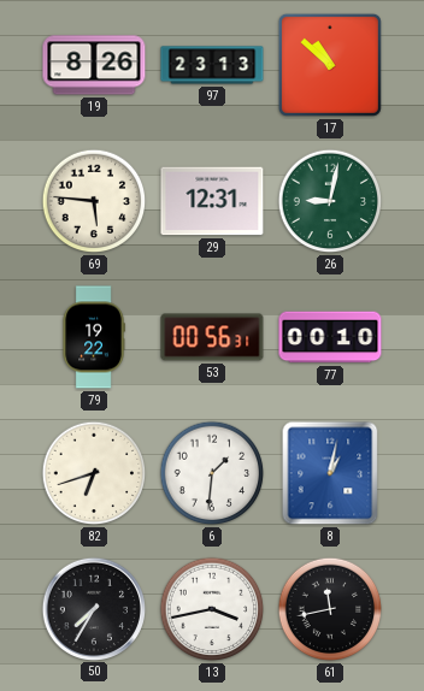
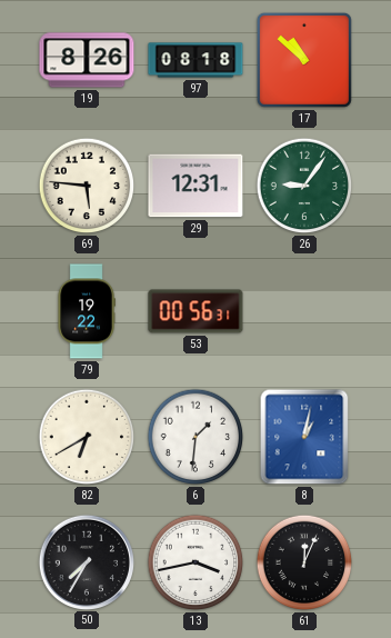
97: 23:13 -> 08:18 (195, 60)
26: 9:02 -> 9:06 (304, 186)
77: 00:10 -> none (330, 337)
82: 6:42 -> 6:40 (87, 437)
61: 11:43 -> 12:04 (304, 562)
